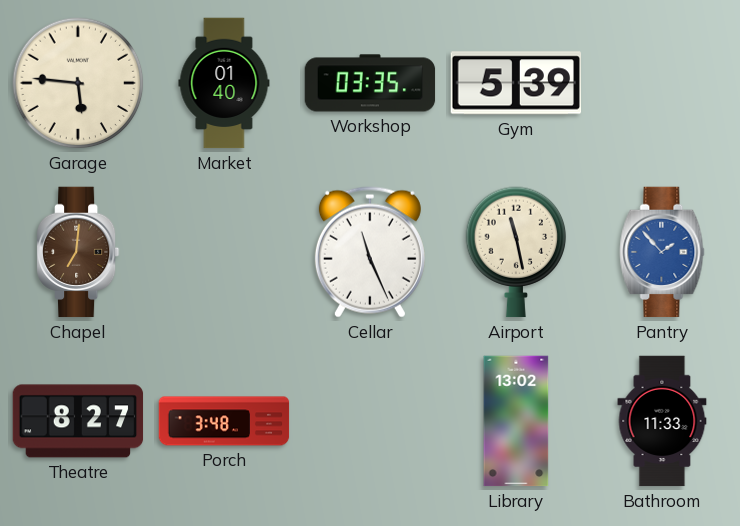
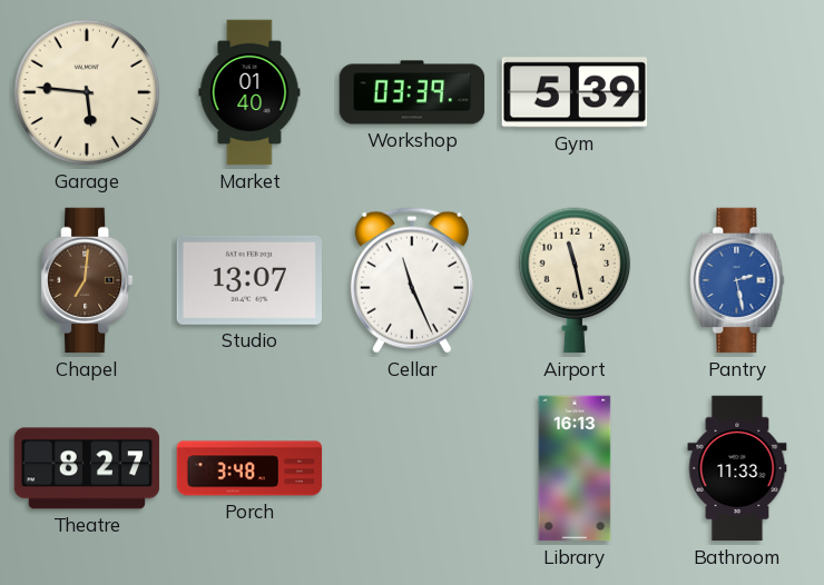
Workshop: 03:35 -> 03:39 (412, 92)
Studio: none -> 13:07 (248, 280)
Pantry: 1:53 -> 2:28 (737, 280)
Library: 13:02 -> 16:13 (575, 468)
